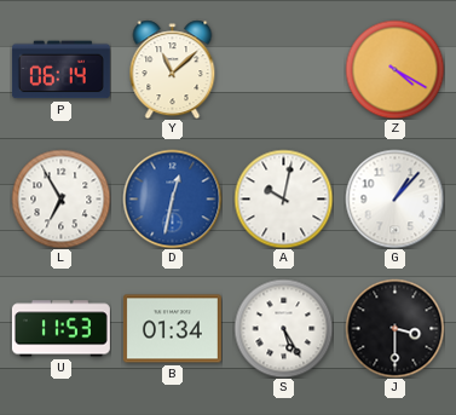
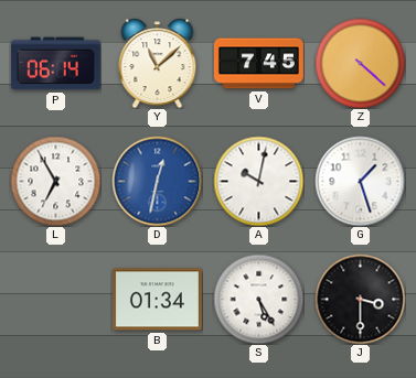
V: none -> 7:45 (258, 64)
Z: 4:20 -> 4:22 (360, 63)
G: 1:07 -> 1:27 (360, 181)
U: 11:53 -> none (60, 329)
